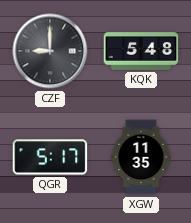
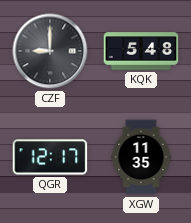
QGR: 5:17 -> 12:17 (50, 157)
